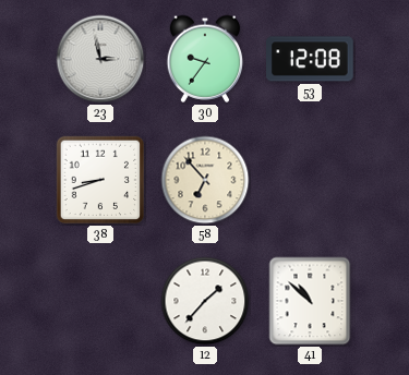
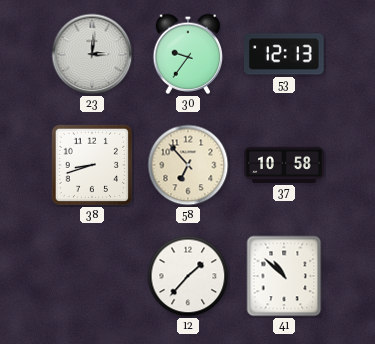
23: 2:58 -> 3:01 (92, 54)
53: 12:08 -> 12:13 (285, 54)
37: none -> 10:58 (284, 165)
